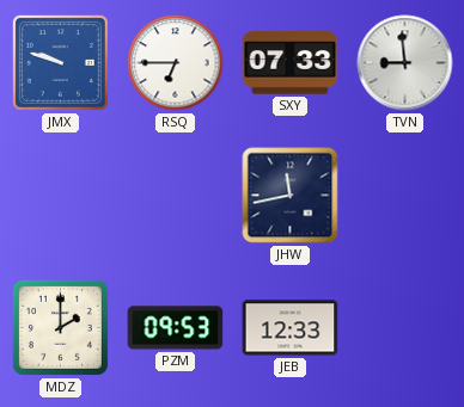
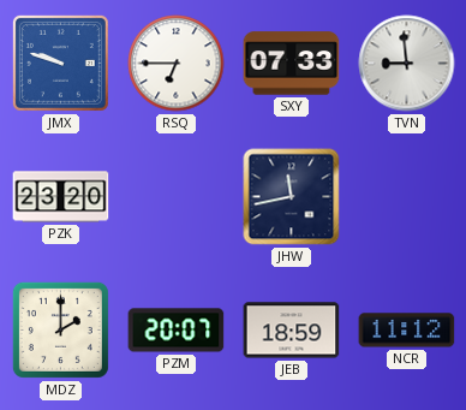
PZK: none -> 23:20 (61, 197)
PZM: 09:53 -> 20:07 (177, 331)
JEB: 12:33 -> 18:59 (292, 331)
NCR: none -> 11:12 (407, 331)
